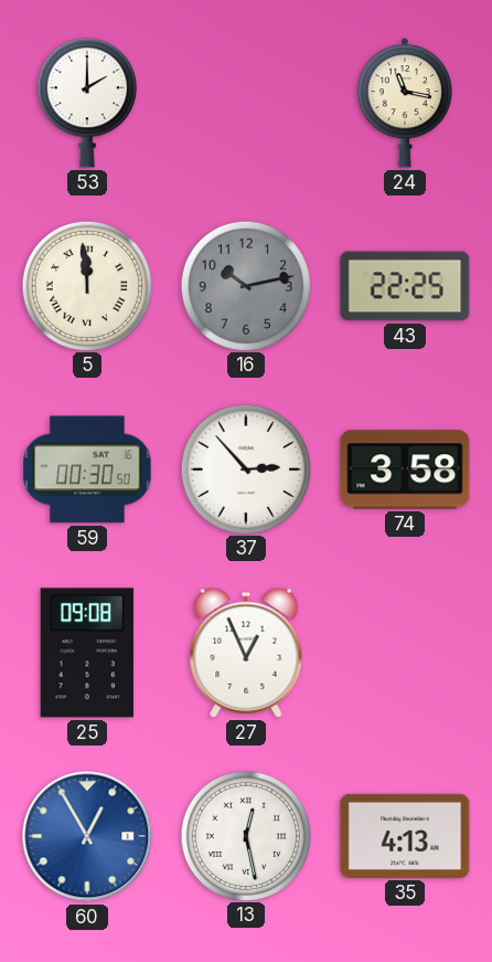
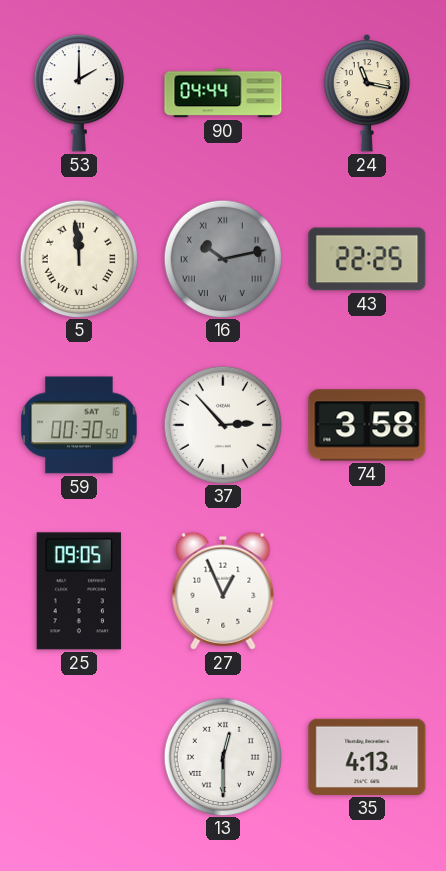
90: none -> 04:44 (223, 93)
16 numerals: Arabic -> Roman (222, 258)
25: 09:08 -> 09:05 (79, 591)
60: 12:55 -> none (87, 836)
13: 12:28 -> 12:30 (222, 756)
